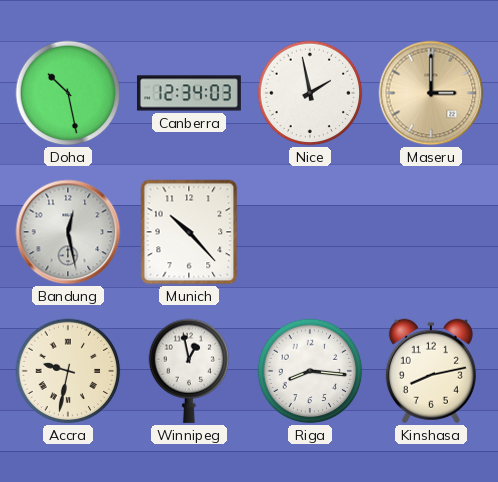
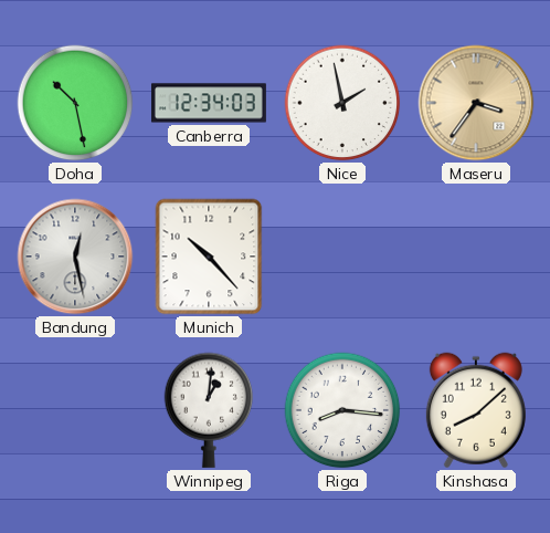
Maseru: 3:00 -> 3:36 (476, 103)
Accra: 9:32 -> none (68, 371)
Winnipeg: 12:58 -> 1:01 (209, 410)
Kinshasa: 8:13 -> 8:08 (476, 410)
